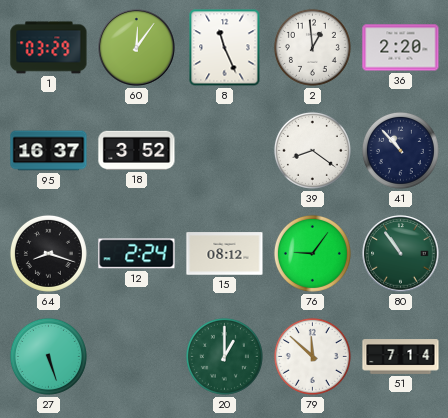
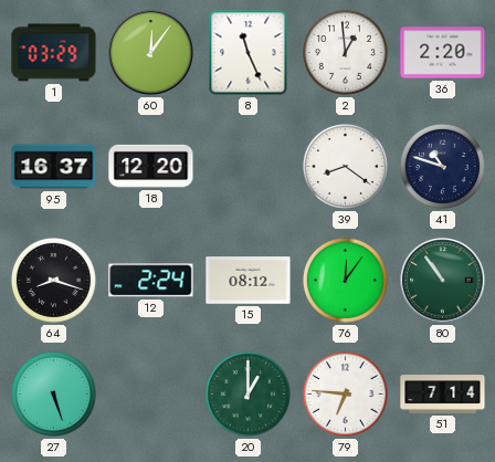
18: 3:52 -> 12:20 (151, 166)
41: 10:53 -> 10:48 (442, 166)
76: 9:06 -> 12:06 (345, 280)
79: 11:52 -> 6:46 (345, 393)
